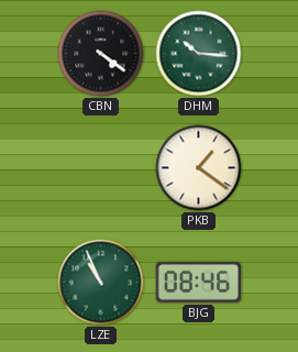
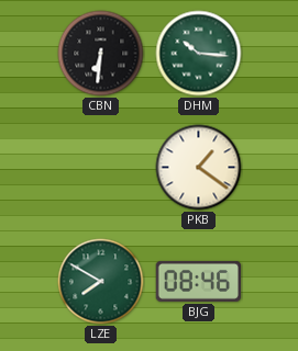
CBN: 4:21 -> 6:31 (101, 54)
LZE: 10:56 -> 7:50 (101, 282)
